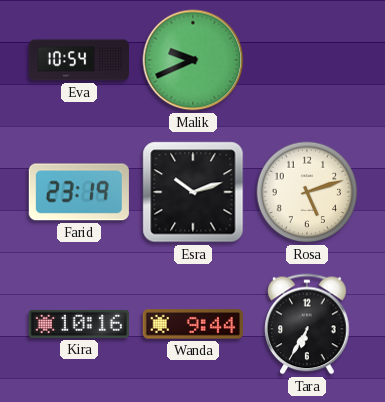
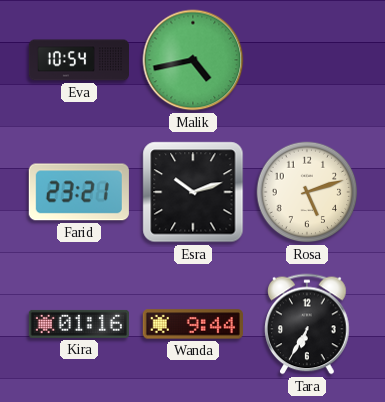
Malik: 9:41 -> 4:43 (193, 60)
Farid: 23:19 -> 23:21 (79, 192)
Kira: 10:16 -> 01:16 (79, 324)
